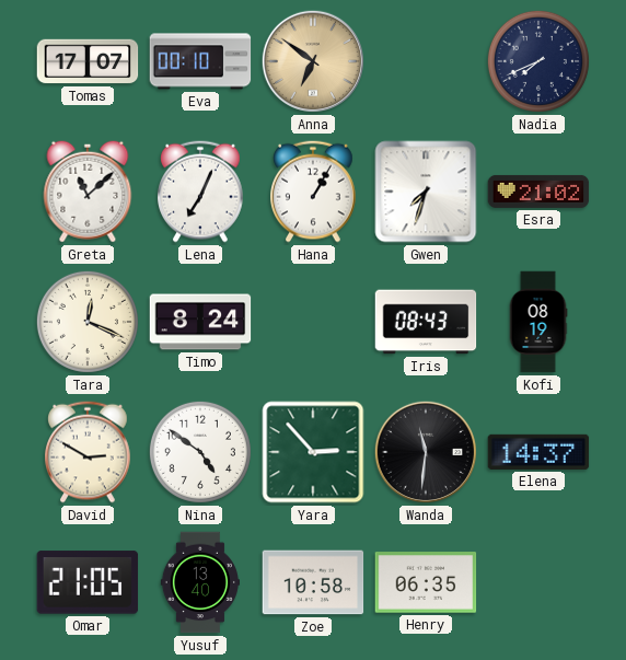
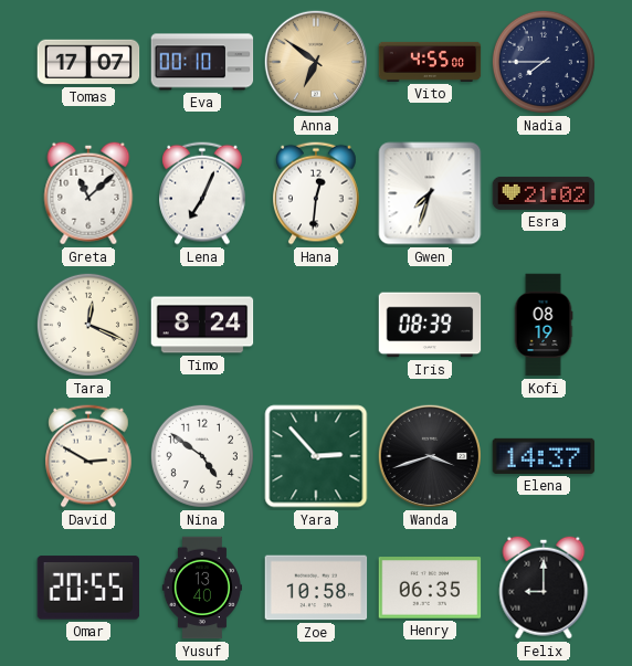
Vito: none -> 4:55 (430, 62)
Nadia: 7:41 -> 7:45 (544, 62)
Hana: 1:05 -> 12:31 (317, 193)
Iris: 08:43 -> 08:39 (430, 325)
Wanda: 11:31 -> 3:42 (430, 456)
Omar: 21:05 -> 20:55 (88, 588)
Felix: none -> 9:00 (544, 588)
